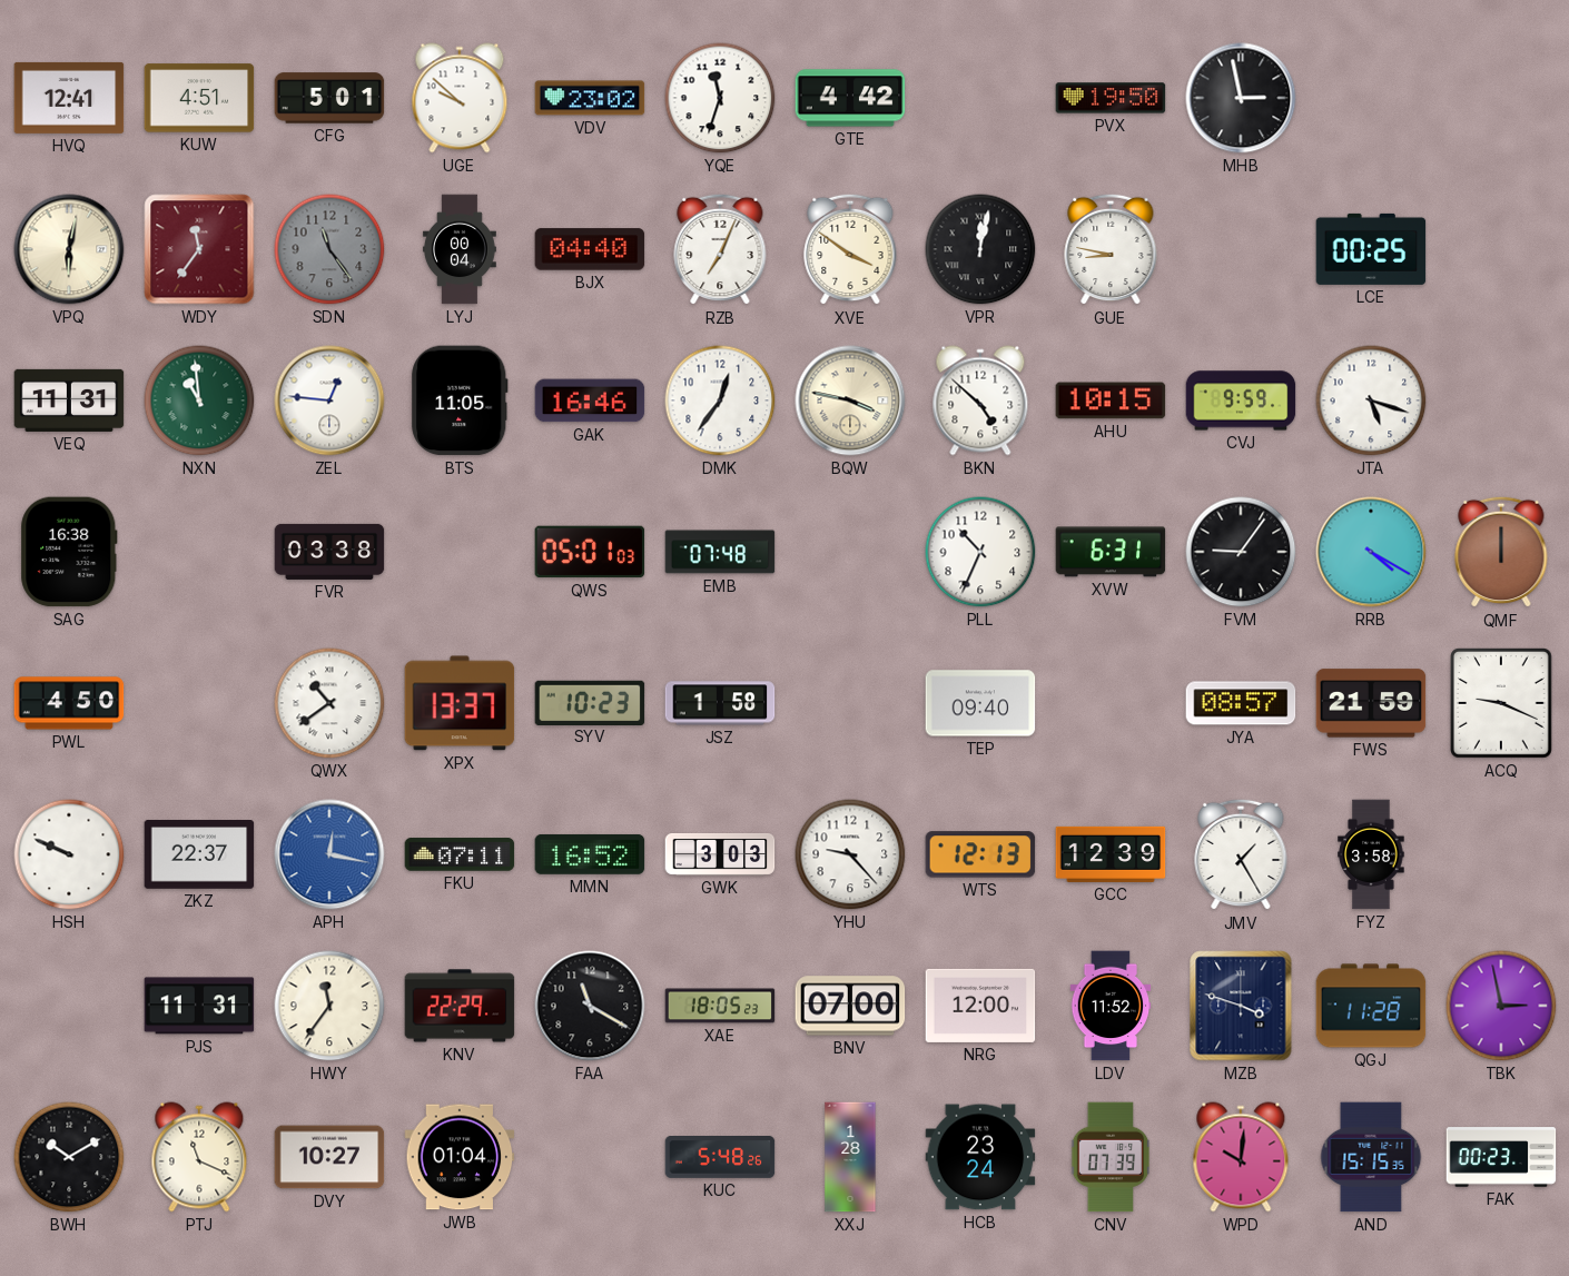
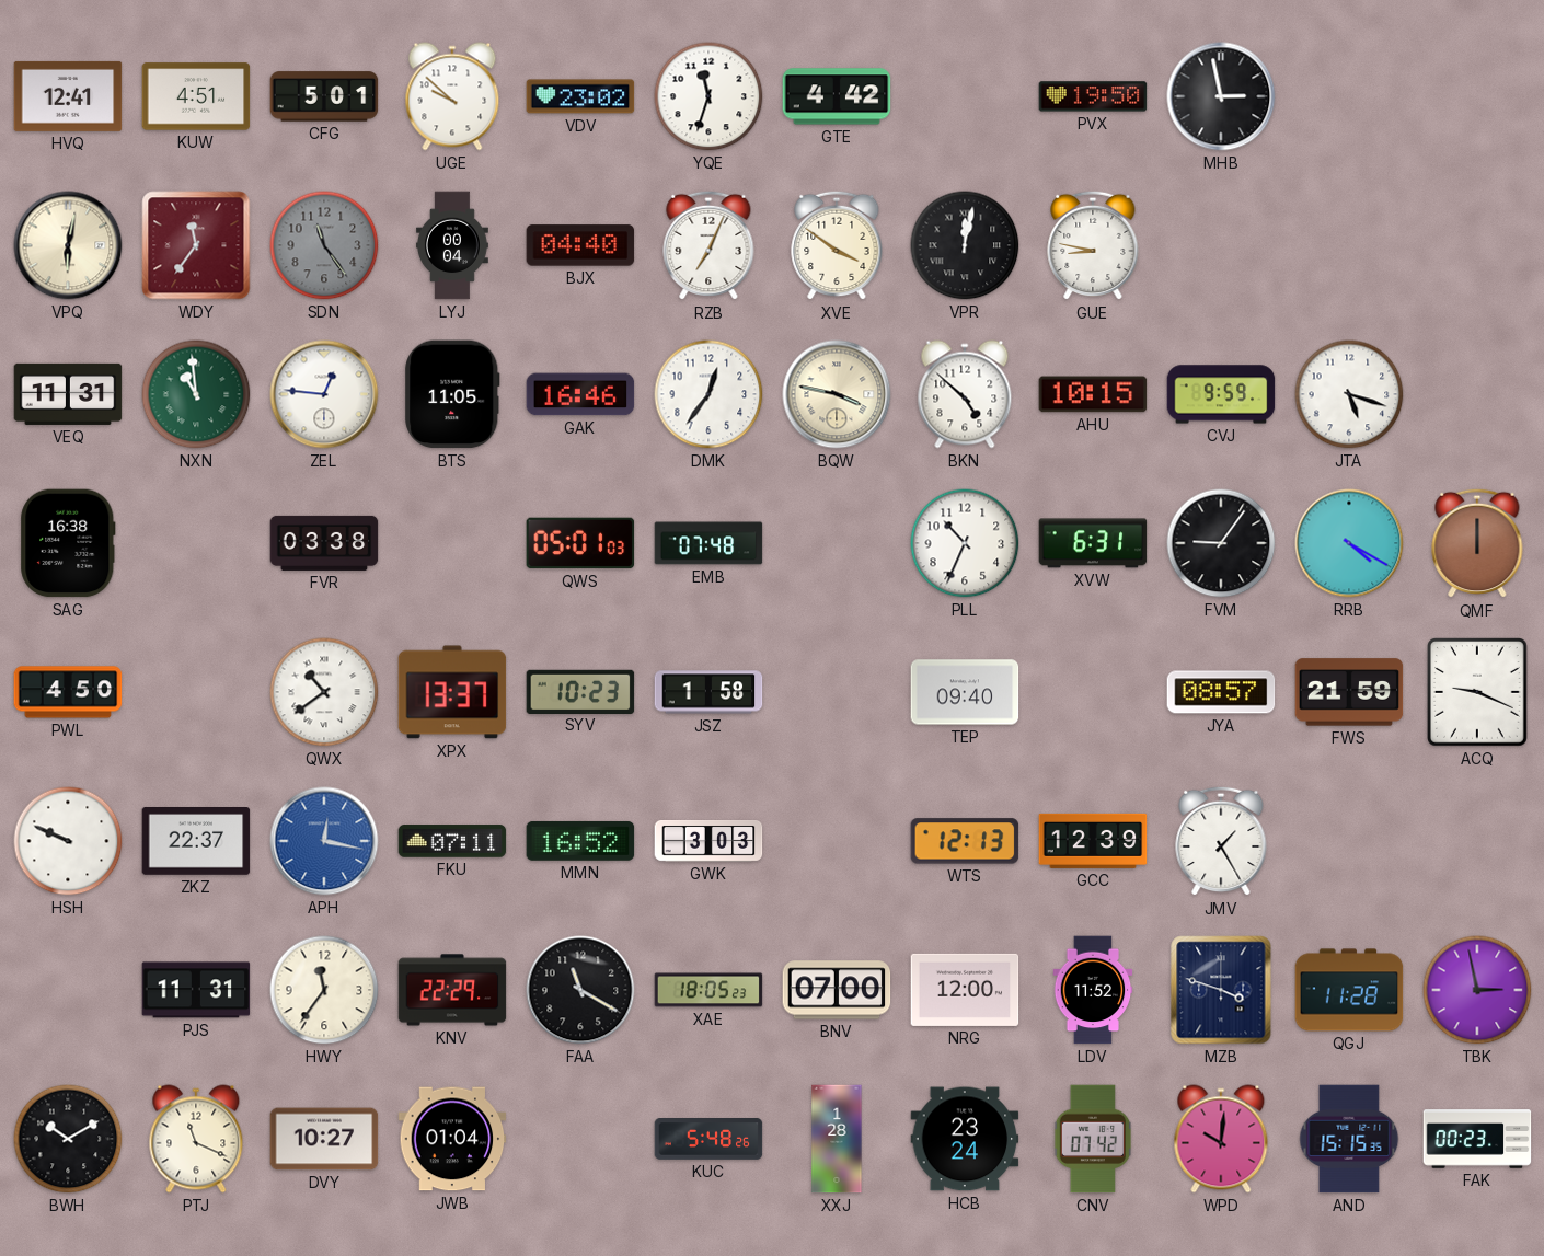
LCE: 00:25 -> none (1371, 249)
YHU: 9:23 -> none (850, 854)
FYZ: 3:58 -> none (1371, 854)
CNV: 07:39 -> 07:42 (1093, 1139)
